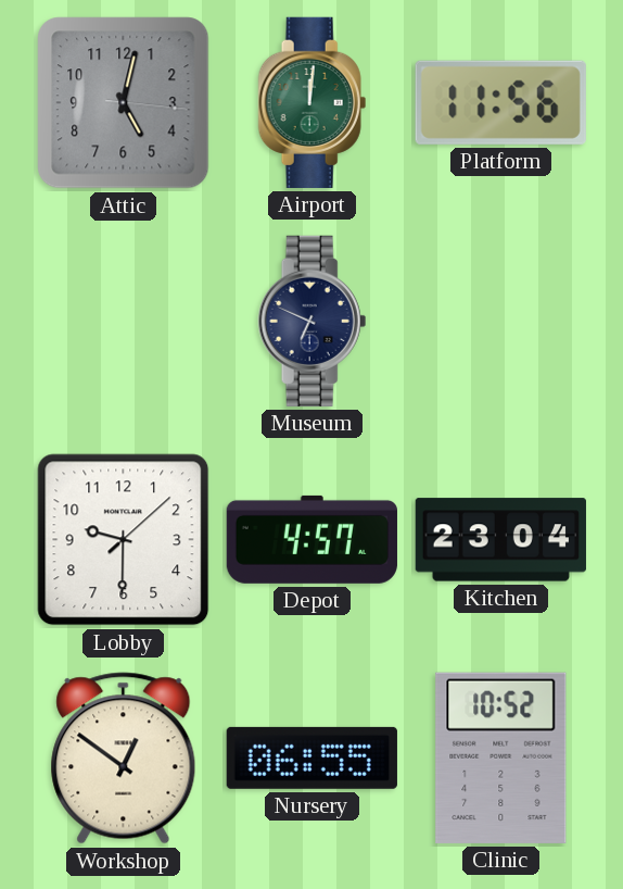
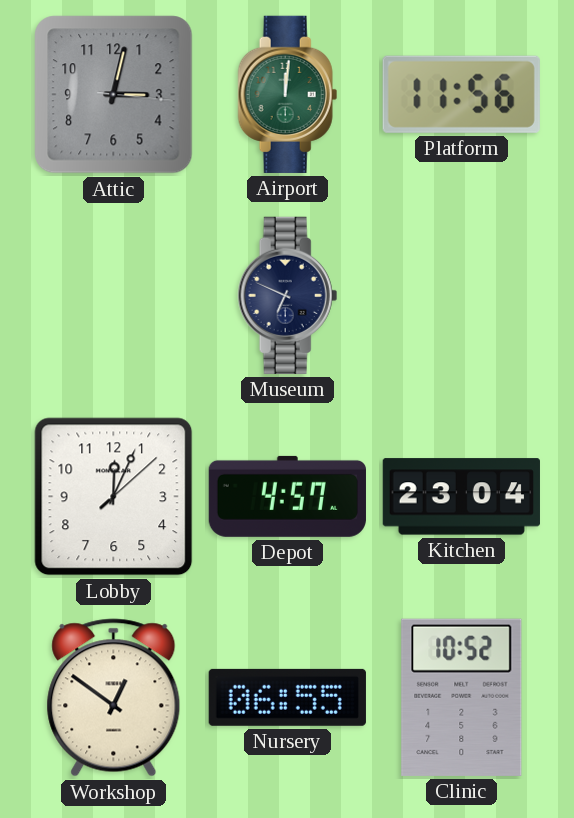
Attic: 5:02 -> 3:02 (114, 95)
Lobby: 9:30 -> 12:04 (114, 497)
